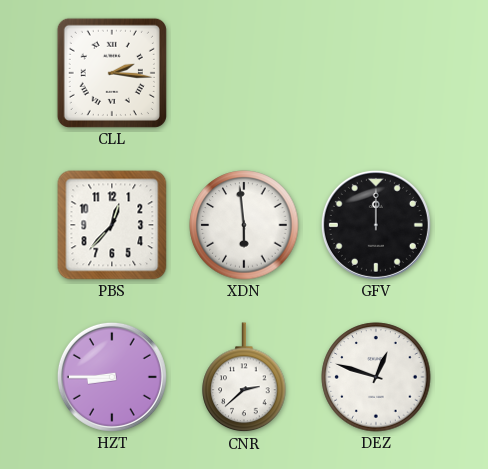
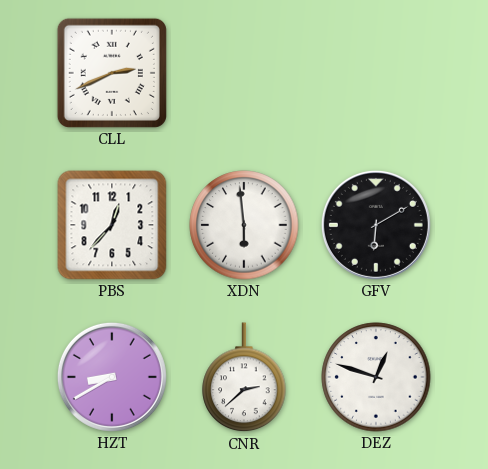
CLL: 2:16 -> 2:41 (112, 73)
GFV: 12:00 -> 6:10 (376, 225)
HZT: 8:45 -> 8:40 (112, 377)
